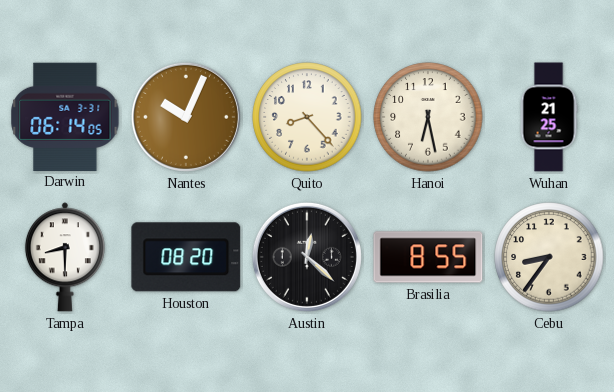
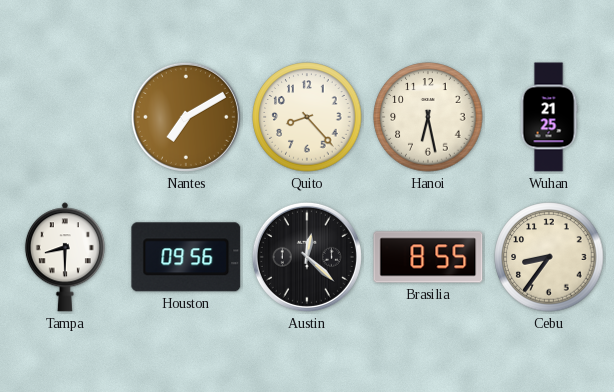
Darwin: 06:14 -> none (65, 116)
Nantes: 10:04 -> 7:10 (186, 117)
Houston: 08:20 -> 09:56 (186, 257)
